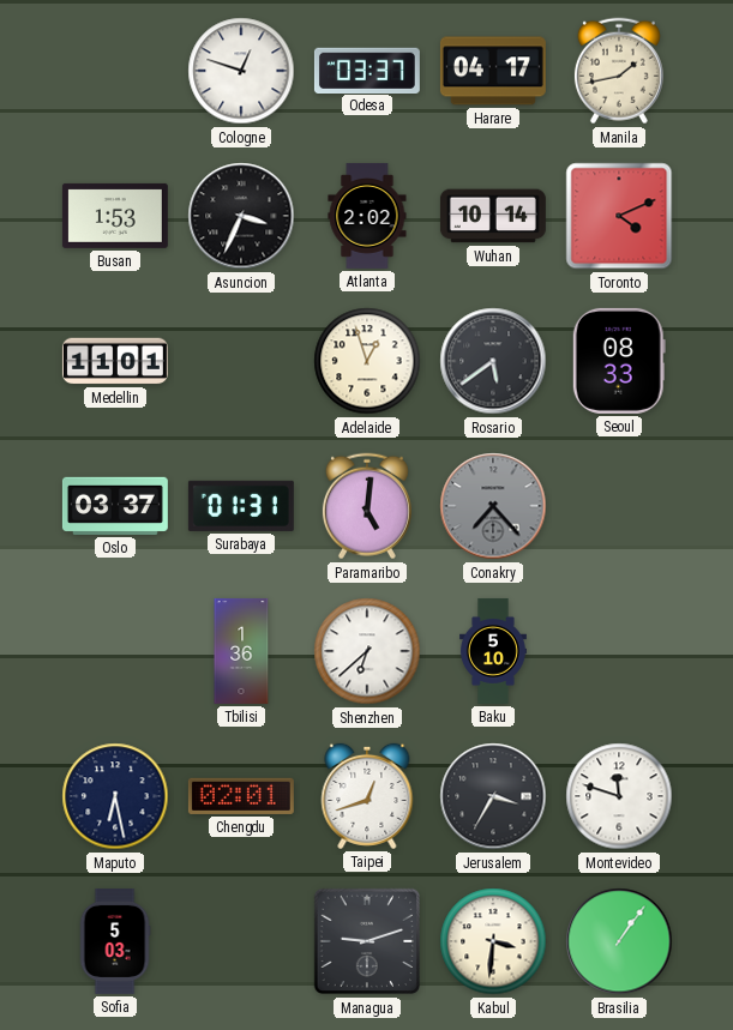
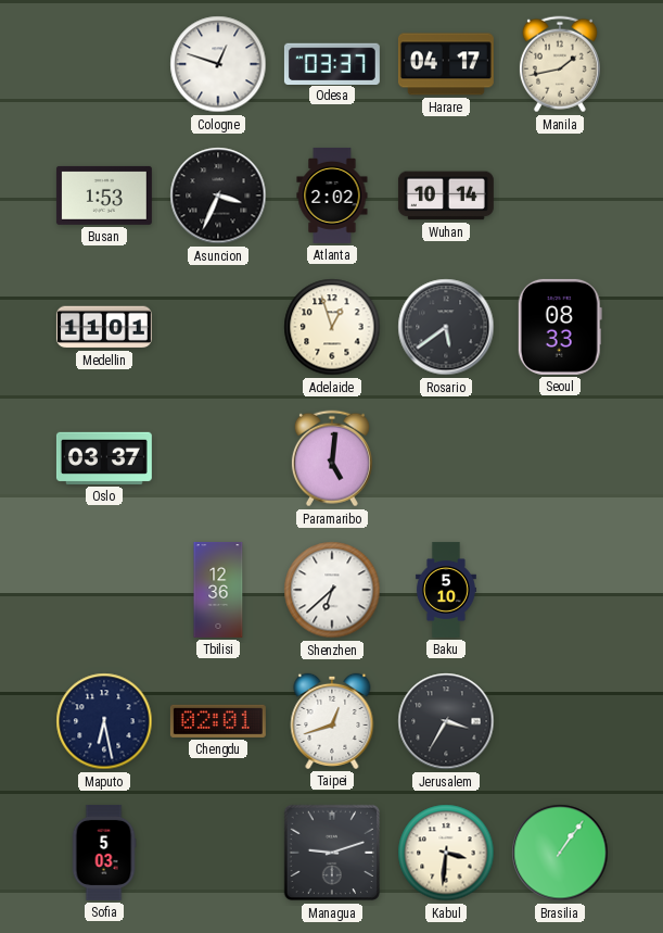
Toronto: 4:11 -> none (619, 216)
Surabaya: 01:31 -> none (241, 506)
Conakry: 7:23 -> none (493, 506)
Tbilisi: 1:36 -> 12:36 (218, 590)
Montevideo: 11:48 -> none (619, 796)
